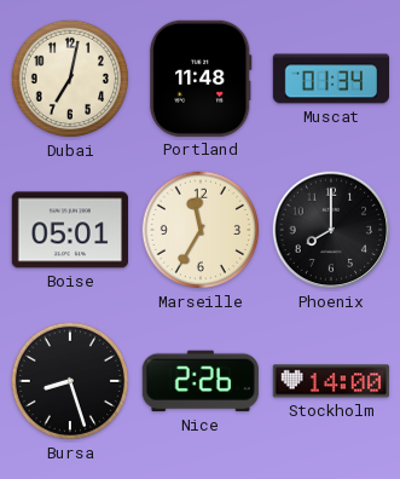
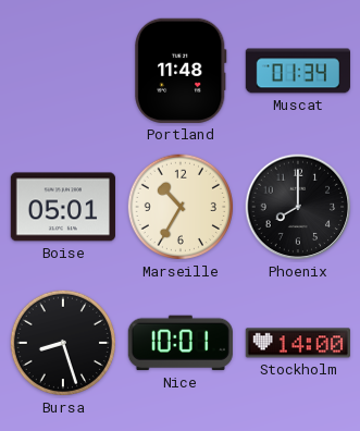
Dubai: 7:02 -> none (70, 79)
Marseille: 11:35 -> 10:35 (181, 207)
Nice: 2:26 -> 10:01 (181, 343)
